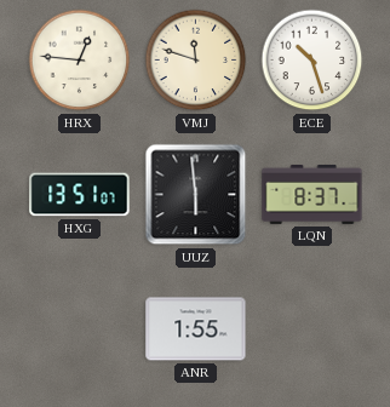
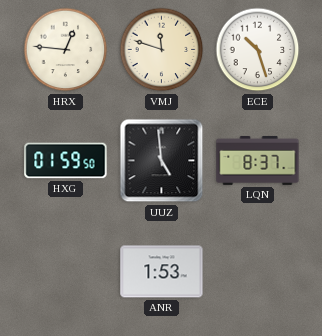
HXG: 13:51 -> 01:59 (66, 161)
UUZ: 5:59 -> 4:59 (162, 161)
ANR: 1:55 -> 1:53 (162, 272)
